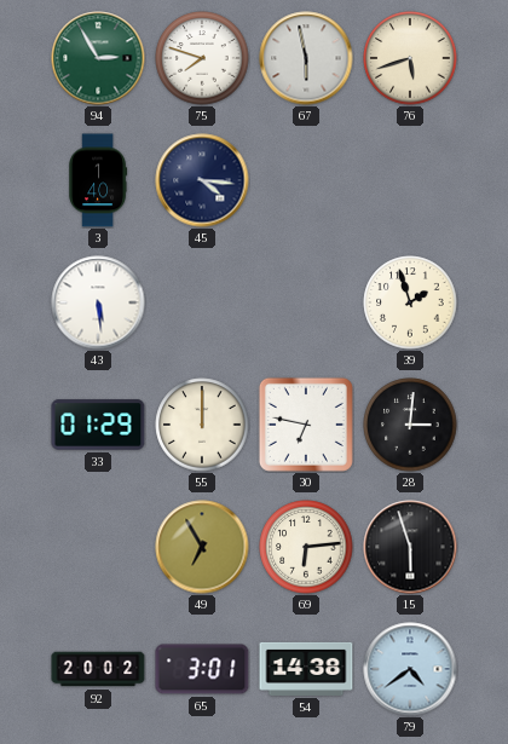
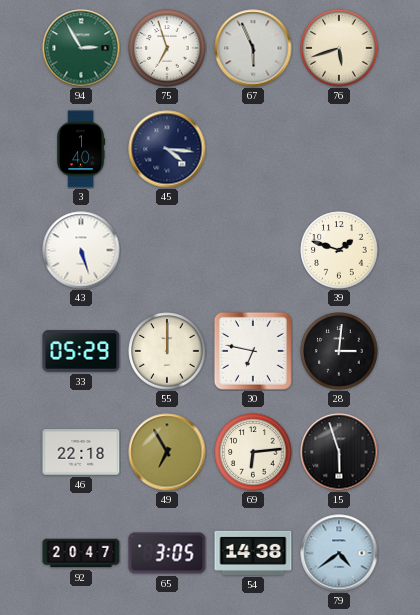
75: 7:48 -> 6:57 (167, 48)
67: 5:58 -> 5:56 (253, 48)
43: 5:29 -> 5:27 (81, 250)
39: 1:57 -> 1:48 (339, 250)
33: 01:29 -> 05:29 (81, 351)
46: none -> 22:18 (81, 452)
92: 20:02 -> 20:47 (81, 553)
65: 3:01 -> 3:05 (167, 553)
